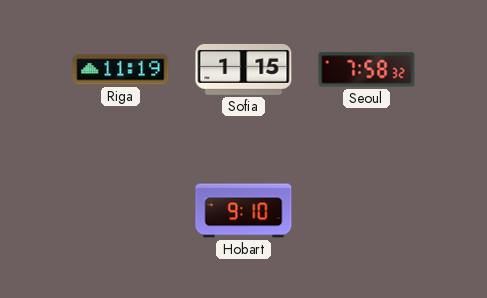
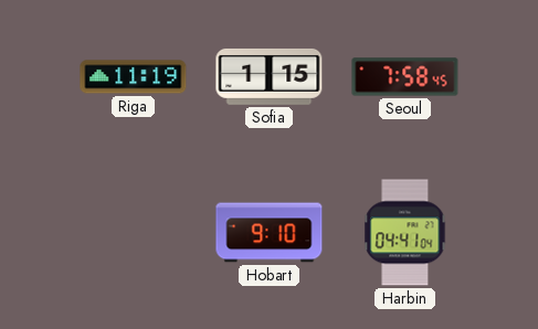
Seoul: 7:58:32 -> 7:58:45 (405, 77)
Harbin: none -> 04:41 (405, 233)
